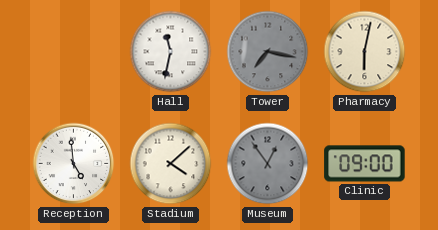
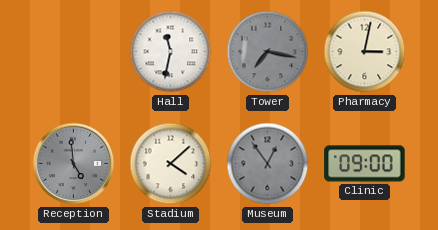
Pharmacy: 6:02 -> 3:02 (365, 52)
Reception dial: white -> grey (74, 164)
